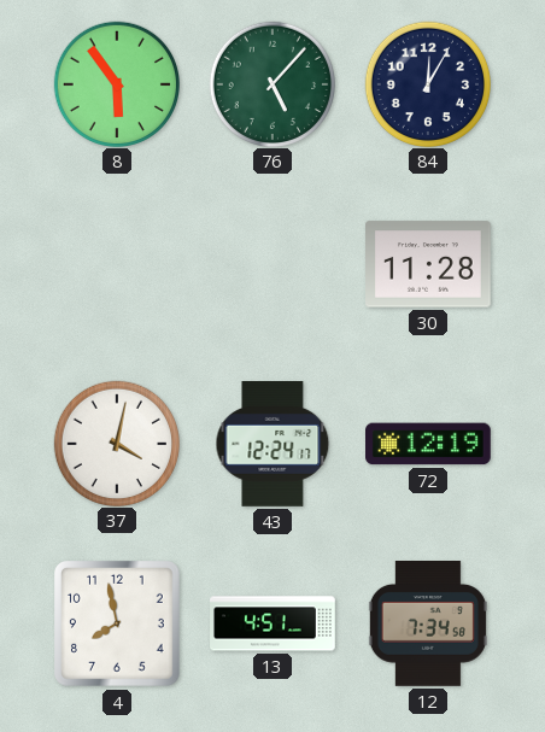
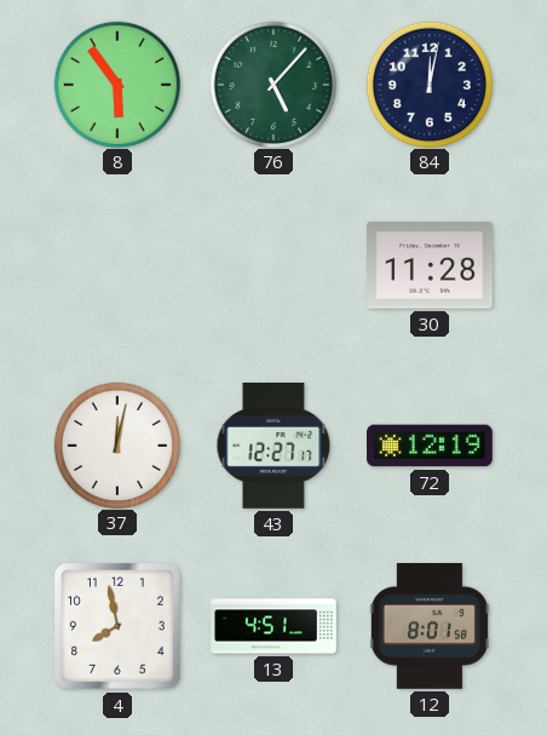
84: 12:05 -> 12:02 (428, 84)
37: 4:02 -> 12:02 (116, 444)
43: 12:24 -> 12:27 (273, 447)
12: 7:34 -> 8:01 (430, 627)
